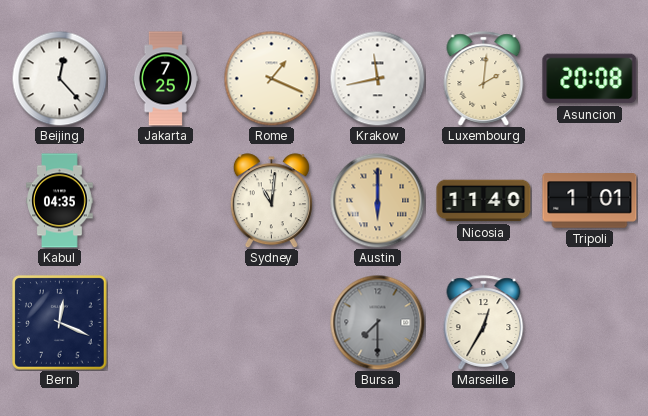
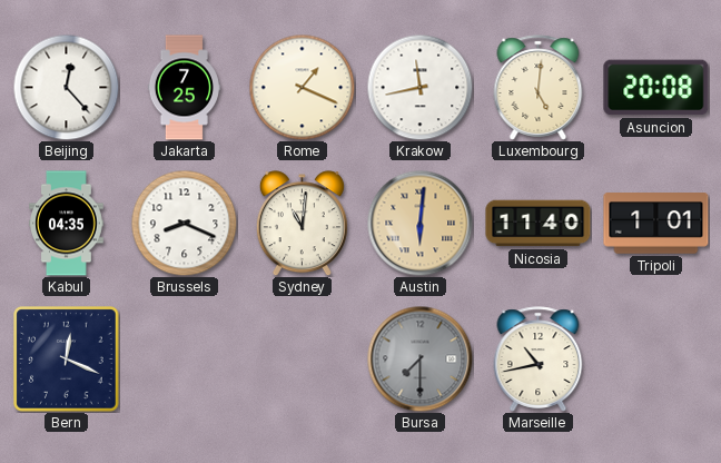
Luxembourg: 2:01 -> 5:01 (539, 88)
Brussels: none -> 8:19 (184, 223)
Austin: 6:00 -> 6:01 (419, 223)
Marseille: 12:35 -> 10:43 (539, 359)
